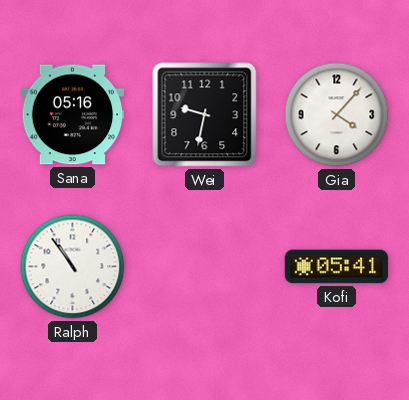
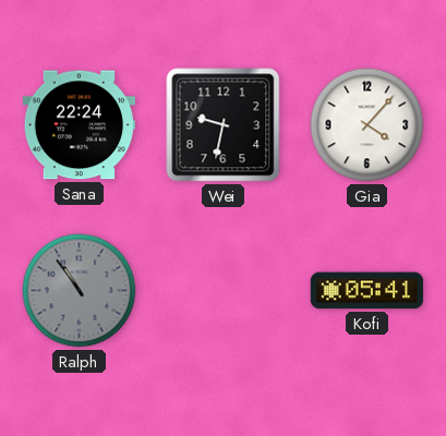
Sana: 05:16 -> 22:24 (80, 125)
Ralph dial: white -> grey (80, 291)
